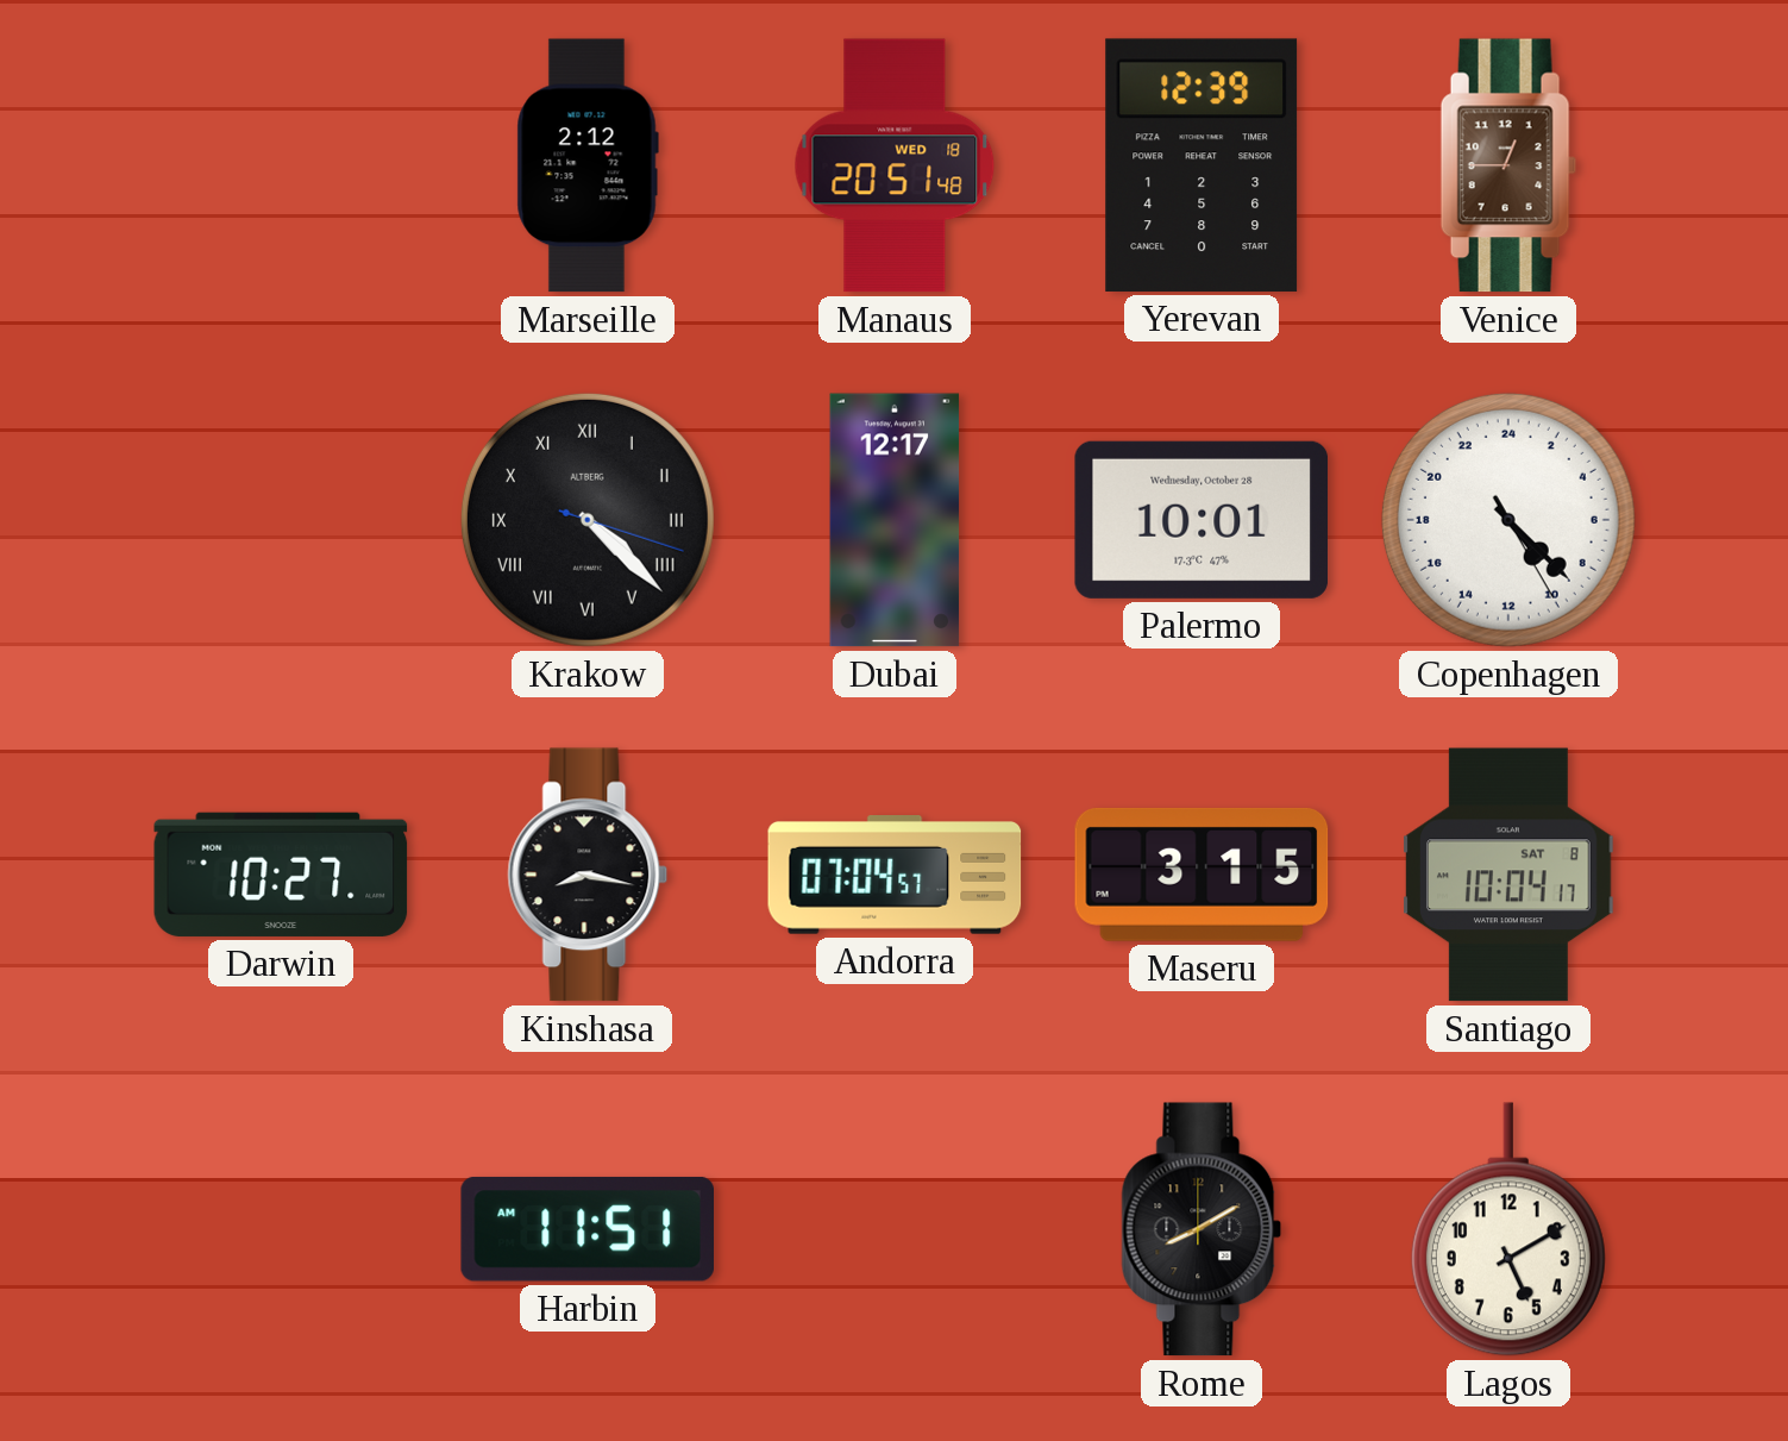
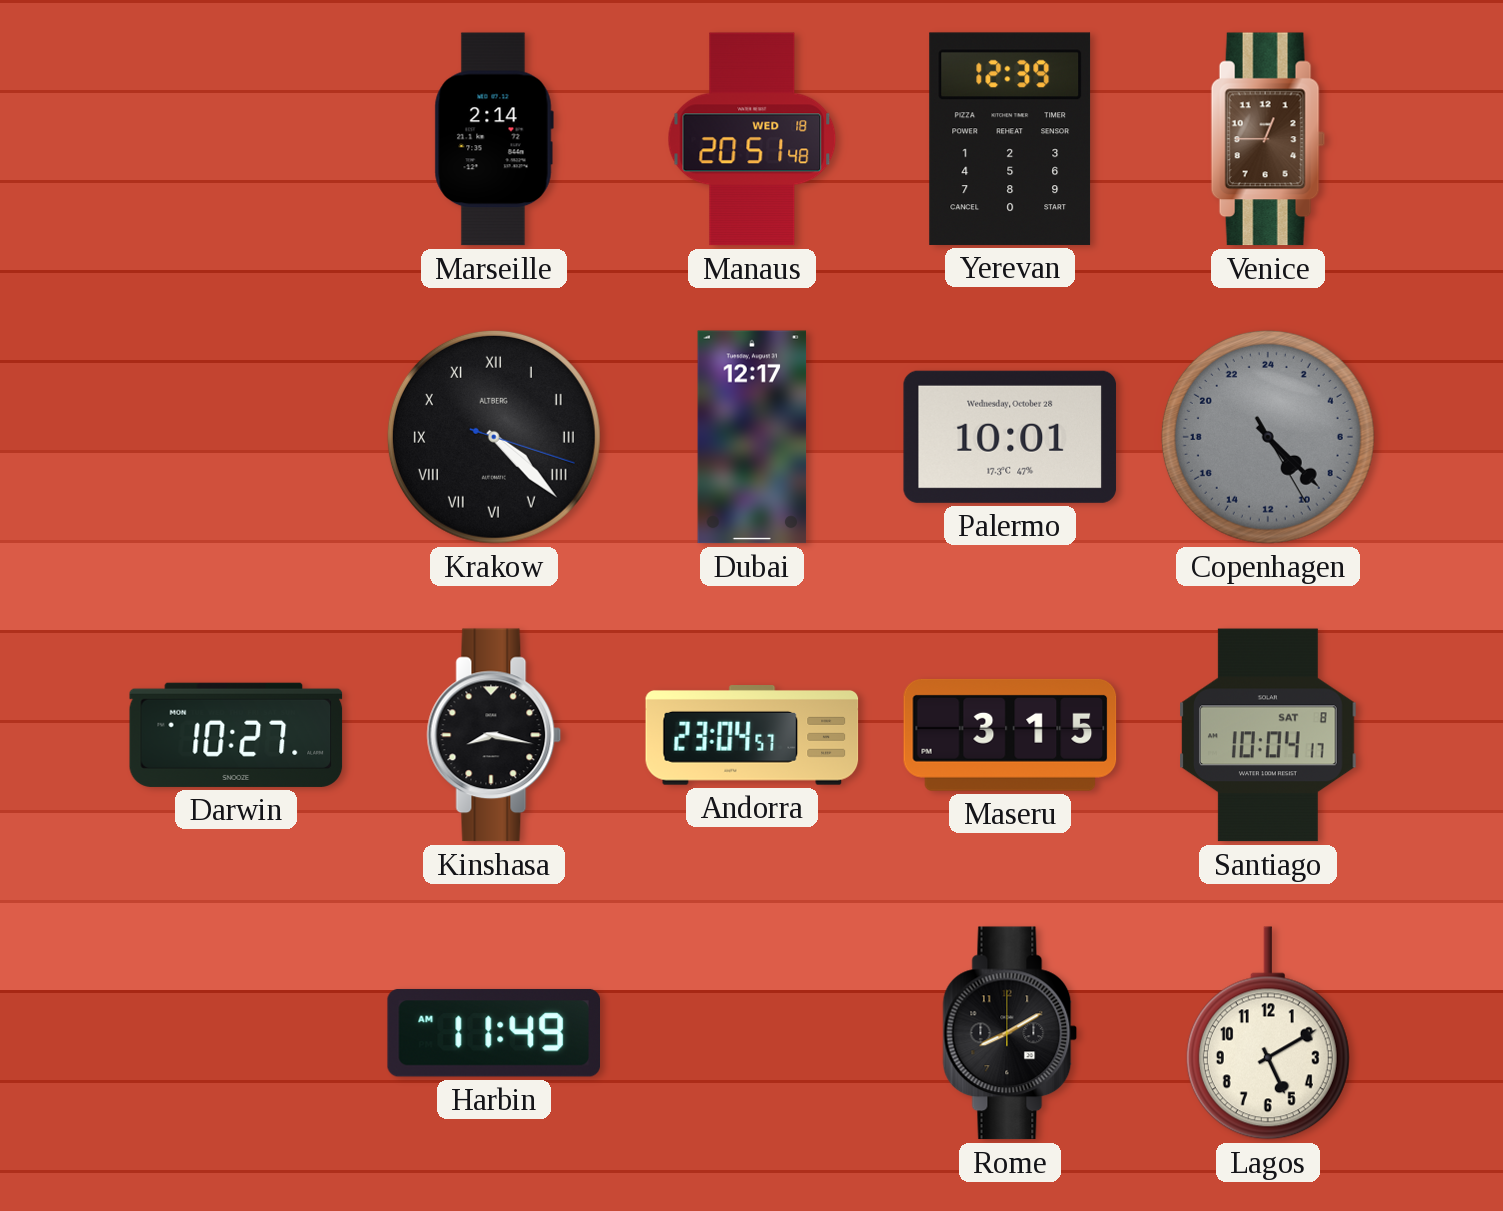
Marseille: 2:12 -> 2:14 (494, 139)
Copenhagen dial: white -> grey (1268, 437)
Andorra: 07:04 -> 23:04 (752, 736)
Harbin: 11:51 -> 11:49 (494, 1033)
